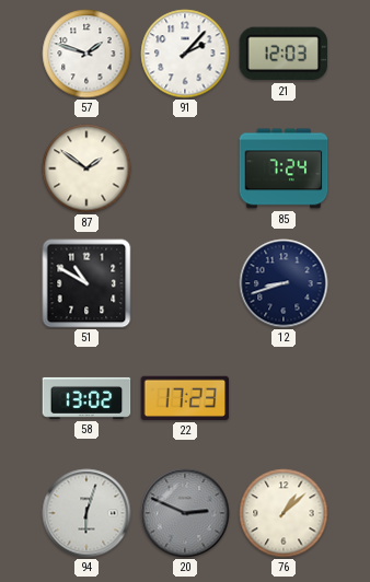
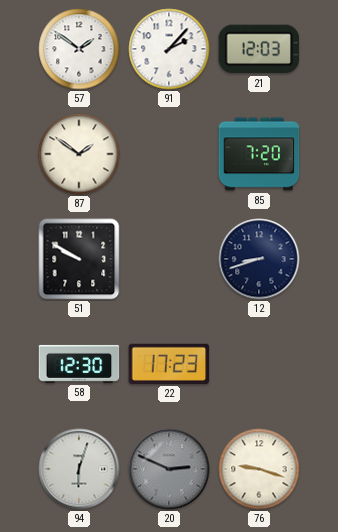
57: 1:48 -> 1:51 (79, 49)
85: 7:24 -> 7:20 (259, 154)
51: 10:50 -> 9:50 (79, 259)
58: 13:02 -> 12:30 (79, 364)
76: 1:08 -> 9:18 (259, 469)
